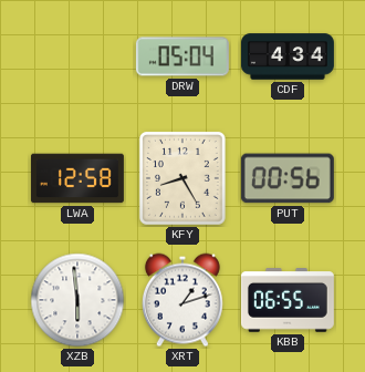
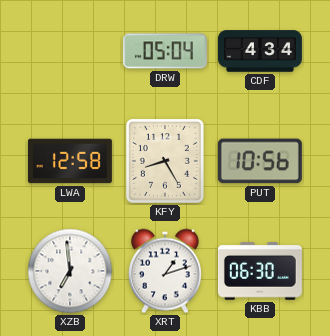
PUT: 00:56 -> 10:56 (260, 161)
XZB: 5:59 -> 6:59 (70, 271)
KBB: 06:55 -> 06:30 (260, 272)
